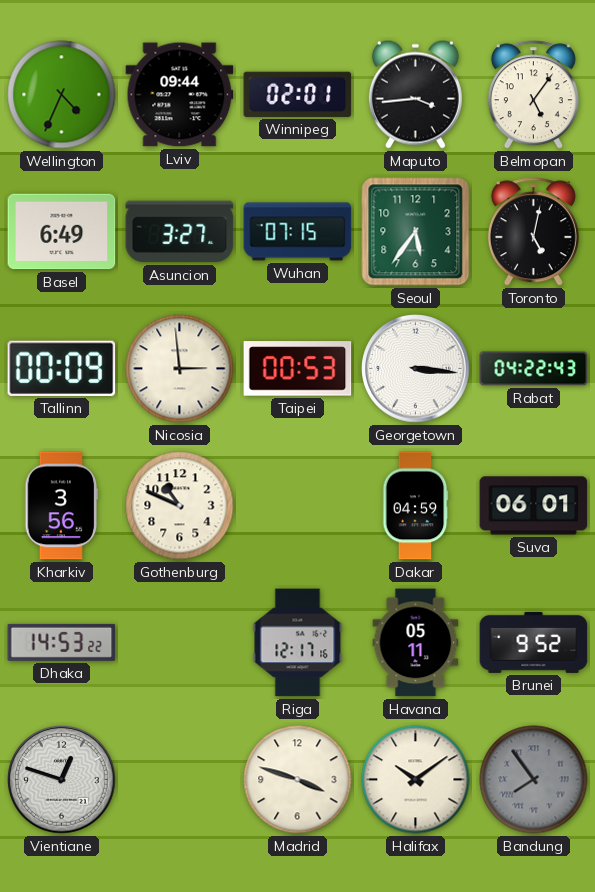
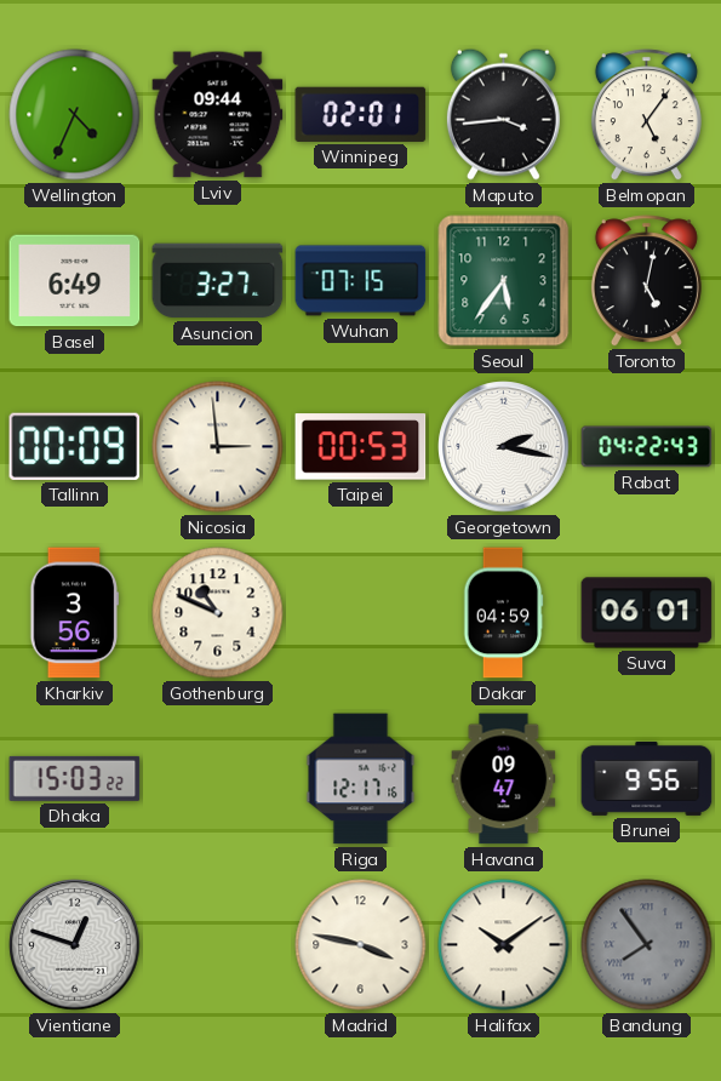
Georgetown: 3:16 -> 2:17 (504, 447)
Dhaka: 14:53 -> 15:03 (75, 778)
Havana: 05:11 -> 09:47 (504, 779)
Brunei: 9:52 -> 9:56 (647, 778)
Madrid: 3:48 -> 3:47 (361, 945)
